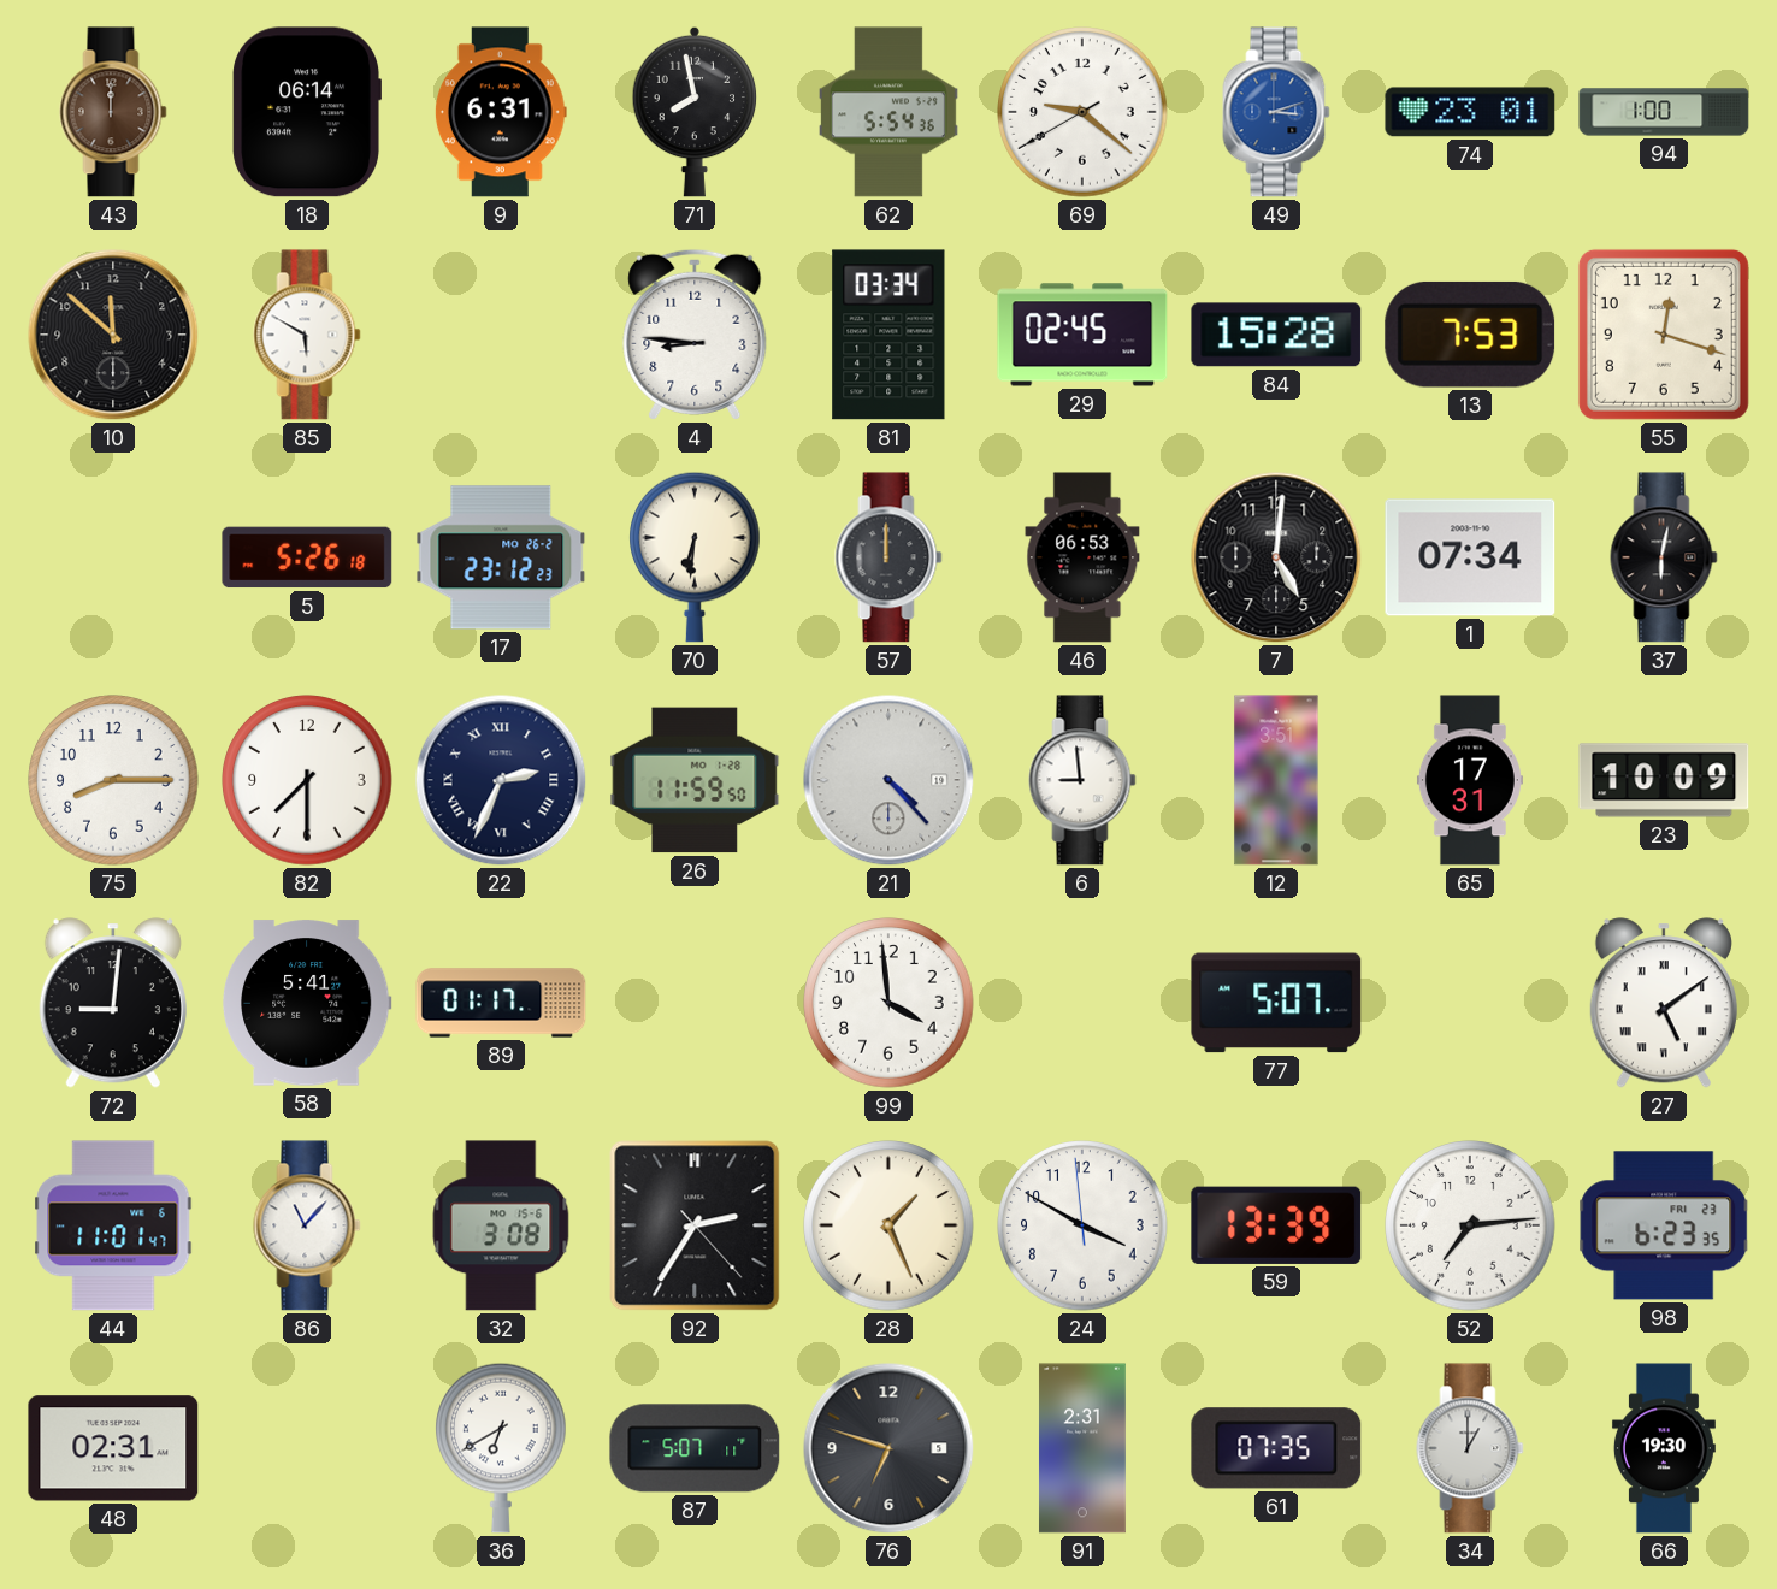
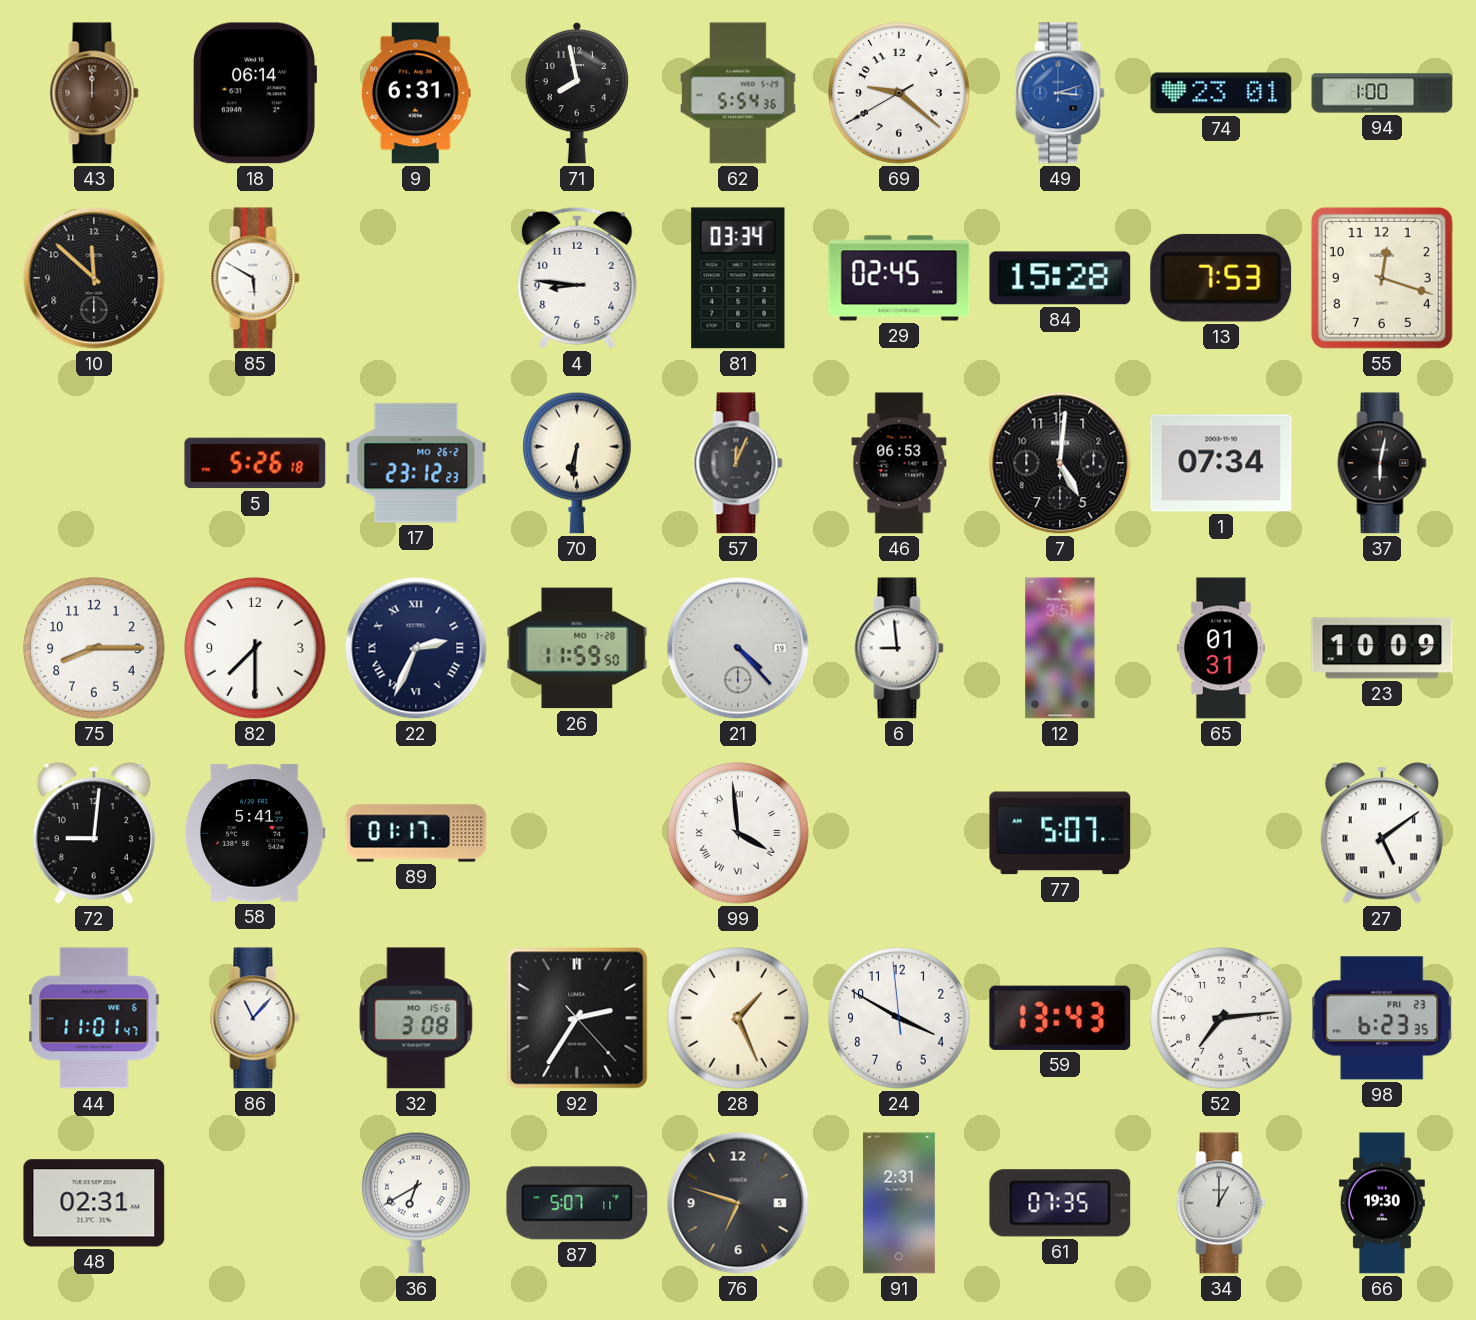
57: 12:00 -> 12:04 (738, 463)
65: 17:31 -> 01:31 (1221, 648)
99 numerals: Arabic -> Roman (738, 833)
59: 13:39 -> 13:43 (1060, 1018)
